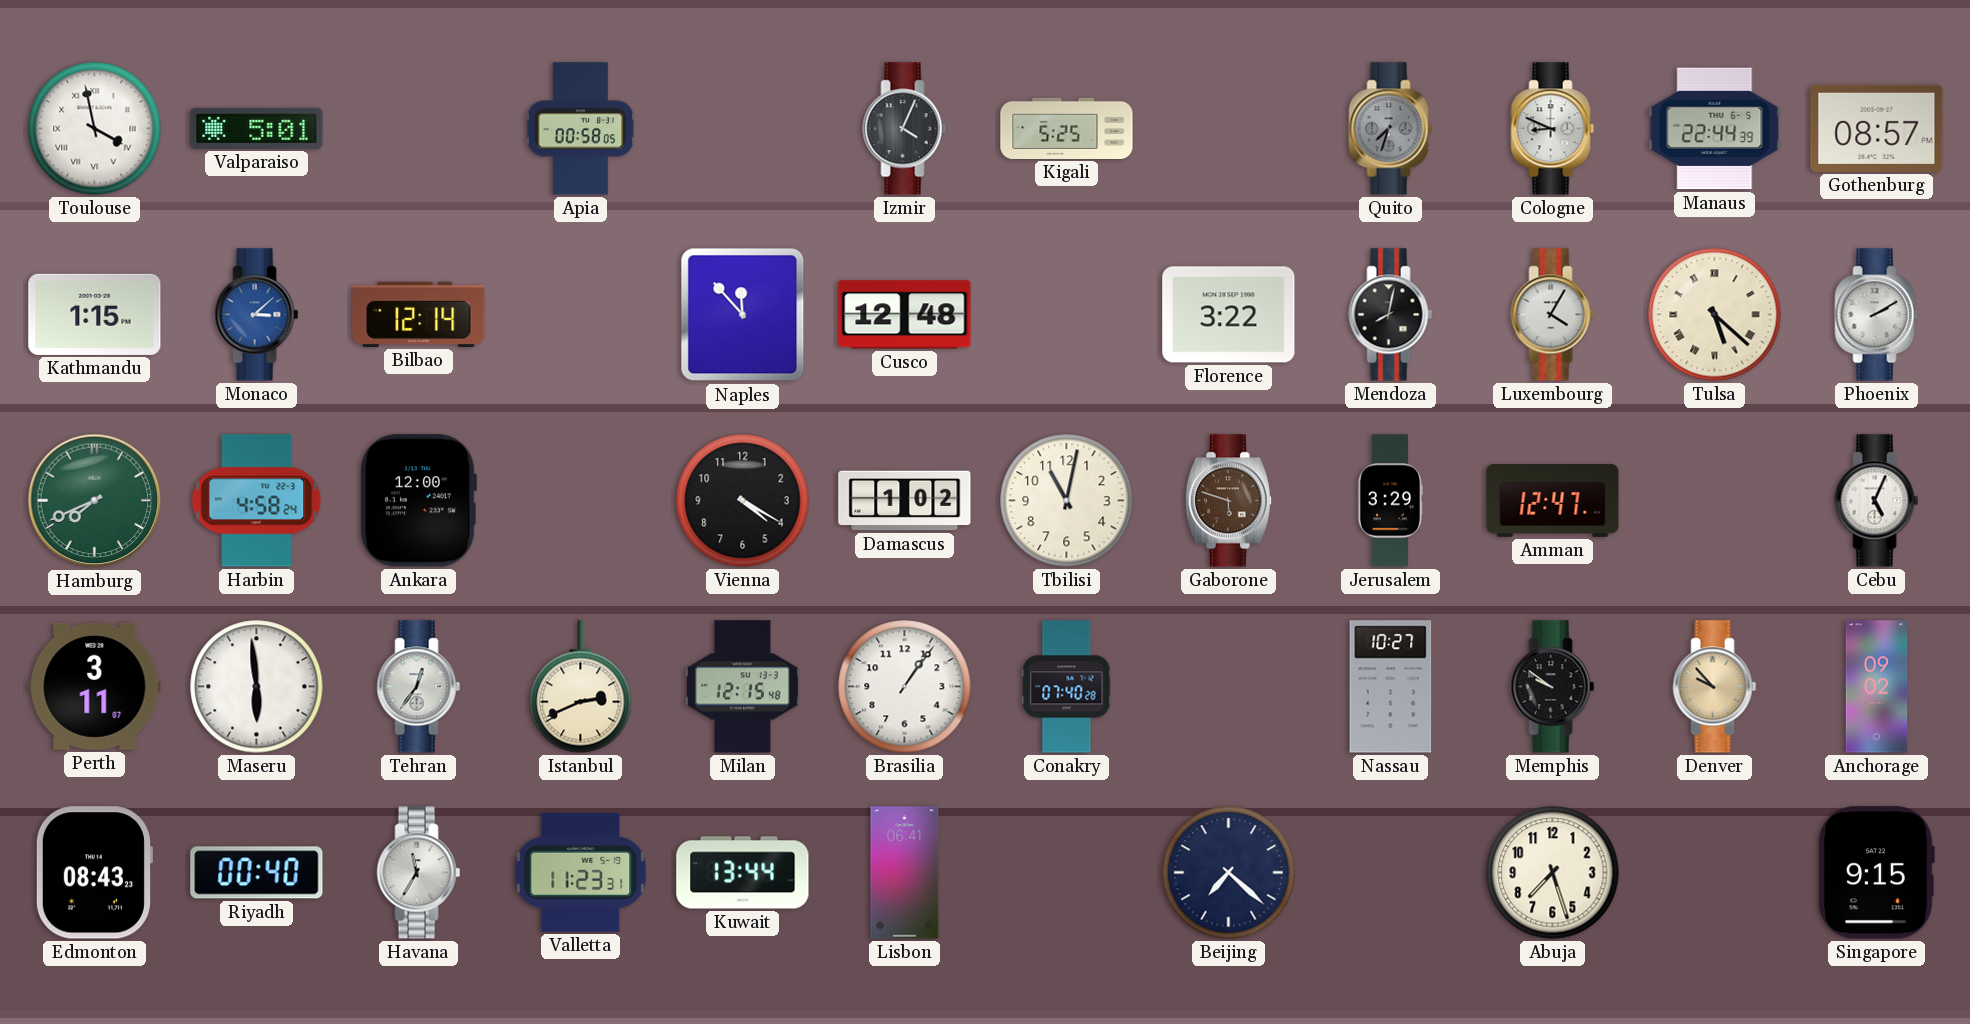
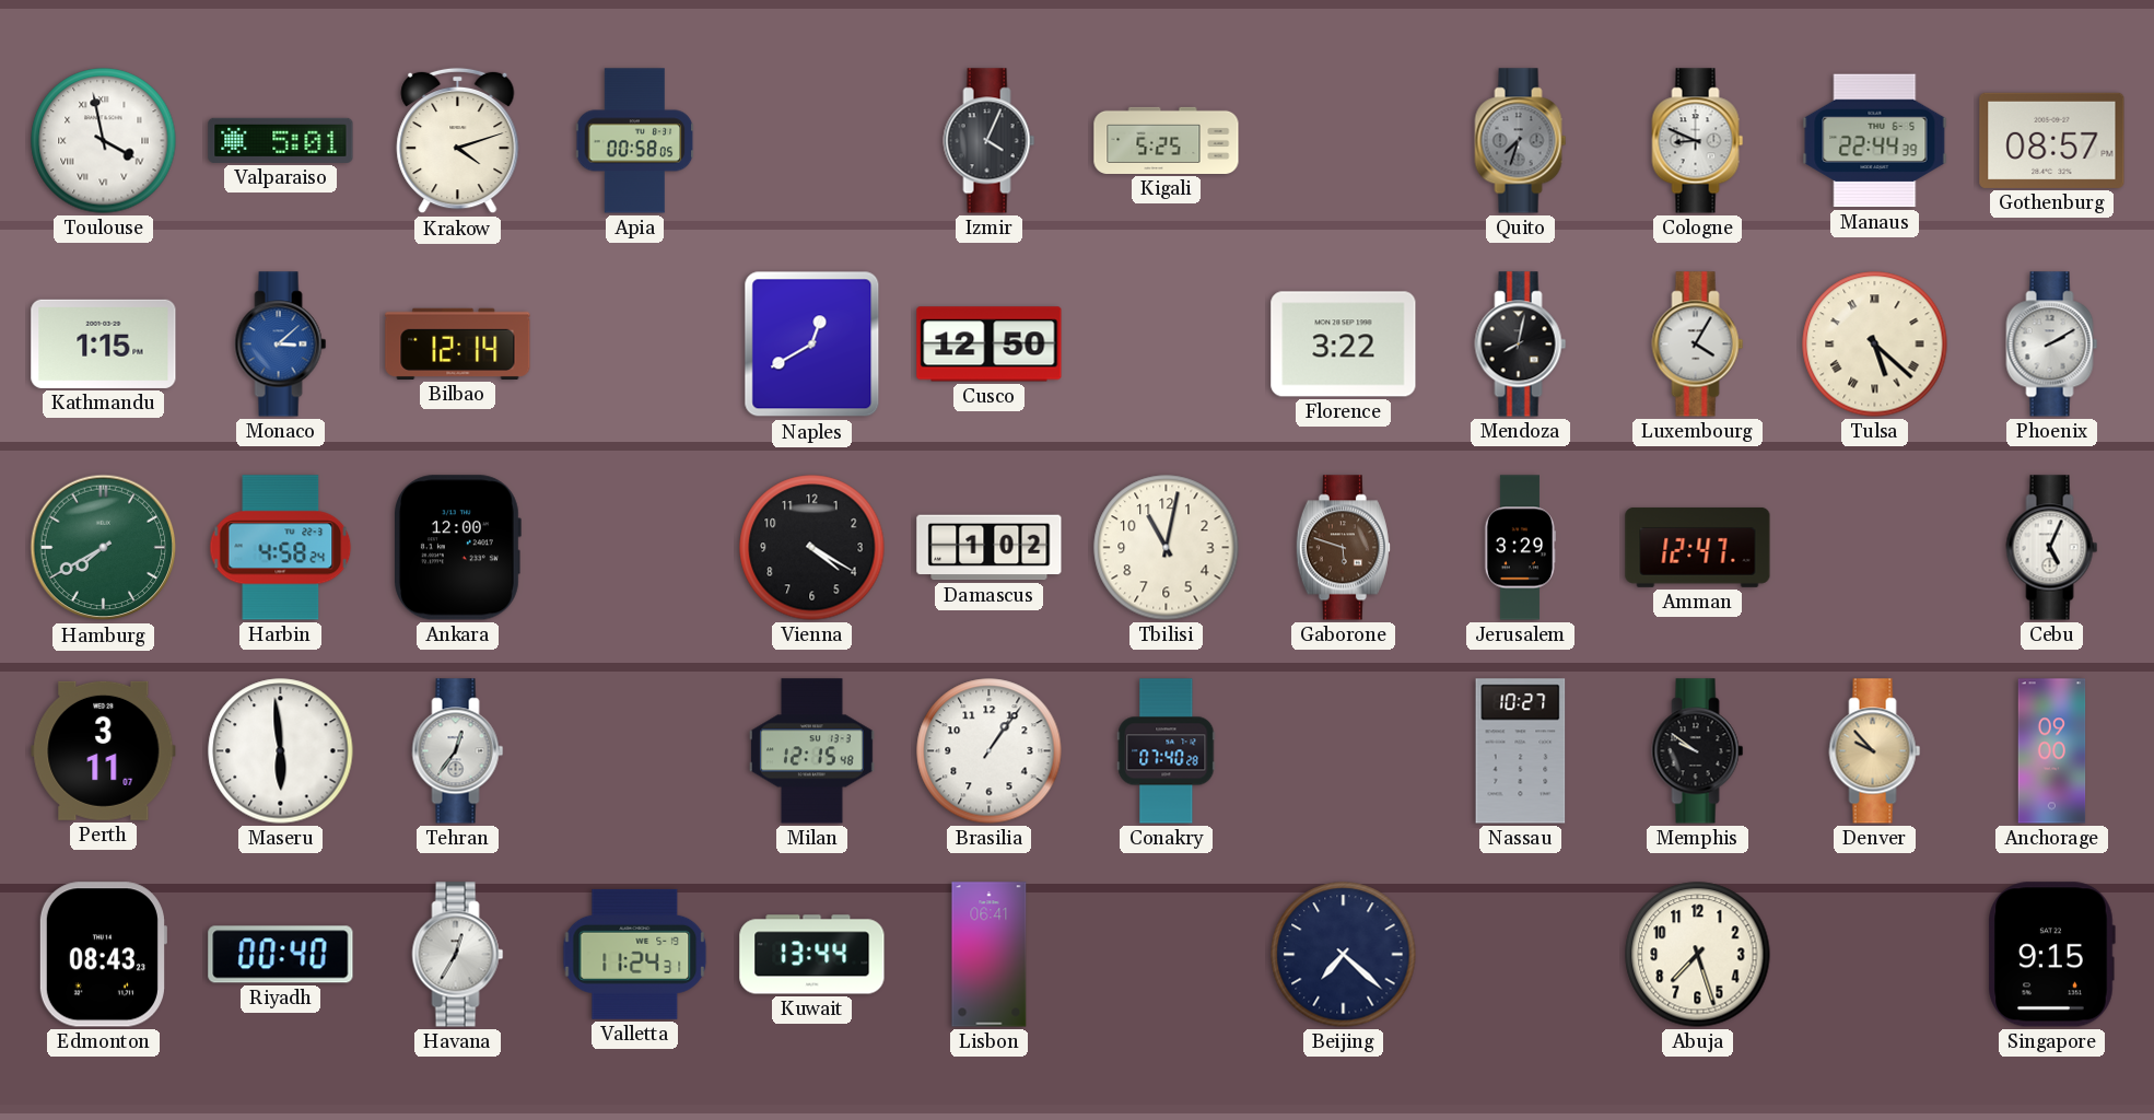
Krakow: none -> 4:12 (458, 141)
Naples: 11:53 -> 12:40 (812, 345)
Cusco: 12:48 -> 12:50 (990, 345)
Hamburg: 7:41 -> 7:40 (104, 548)
Istanbul: 2:41 -> none (581, 687)
Anchorage: 09:02 -> 09:00 (2052, 751)
Havana: 11:35 -> 12:35 (458, 955)
Valletta: 11:23 -> 11:24 (635, 954)
